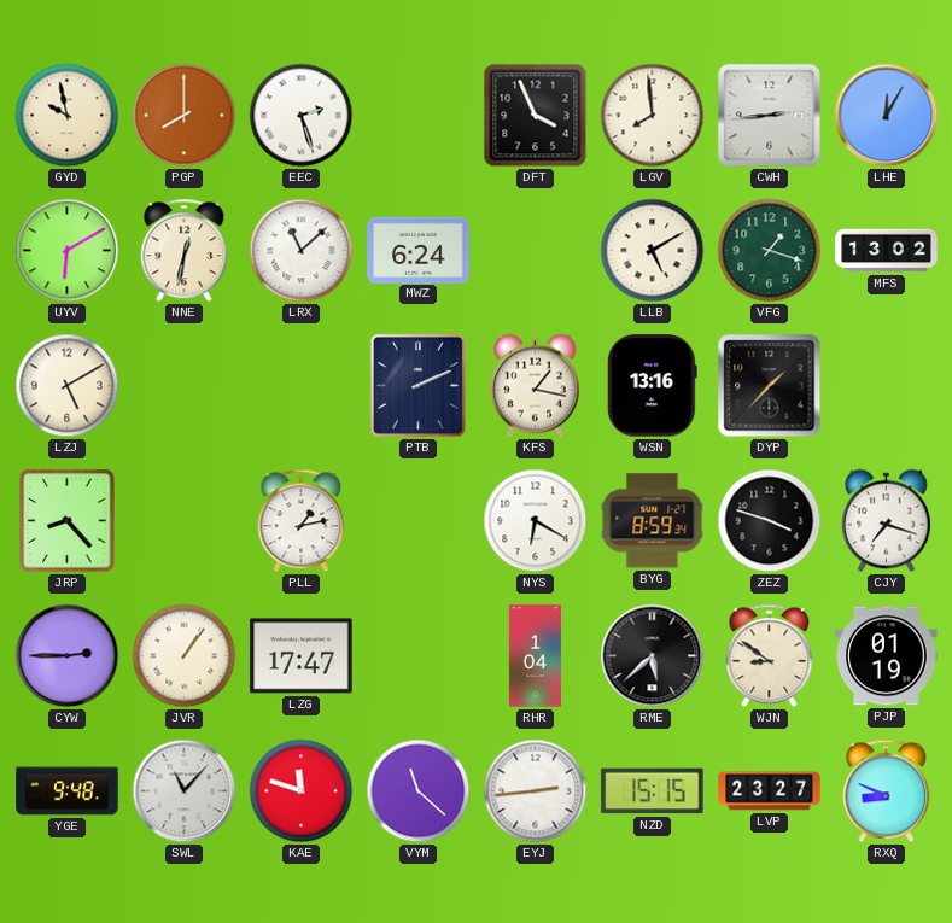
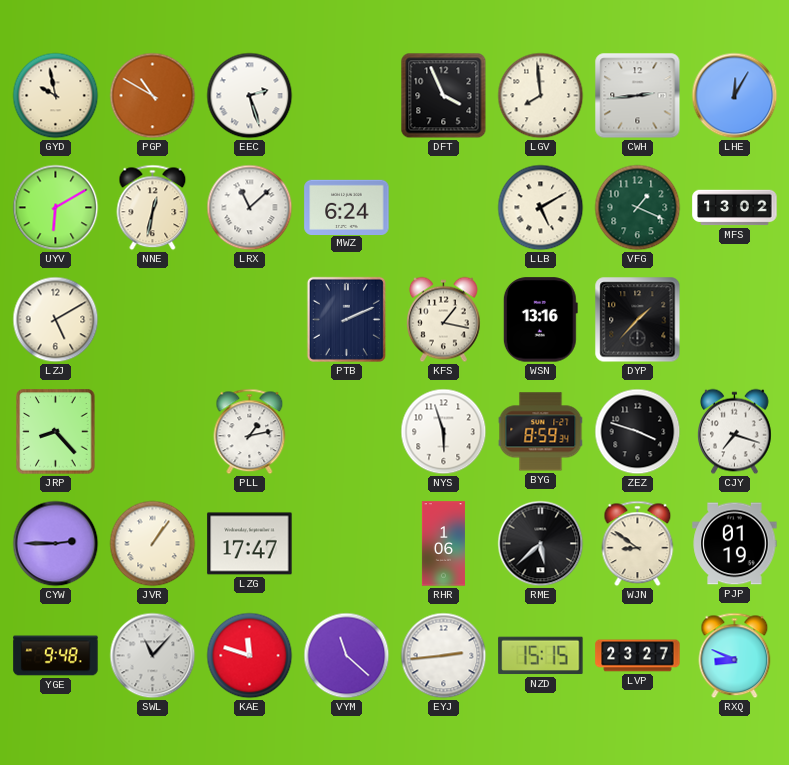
PGP: 8:00 -> 10:50 (153, 96)
VFG: 1:18 -> 1:19 (638, 208)
NYS: 6:20 -> 5:57 (444, 432)
RHR: 1:04 -> 1:06 (443, 544)
